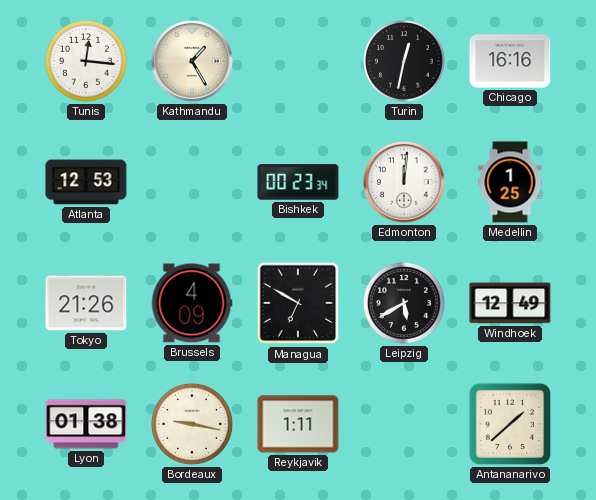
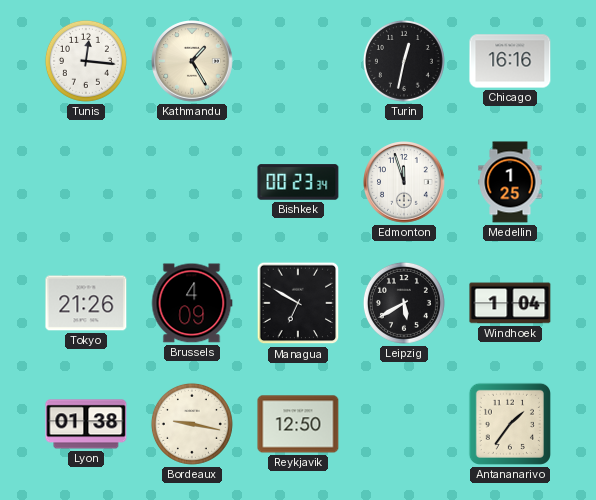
Atlanta: 12:53 -> none (86, 182)
Edmonton: 12:01 -> 11:57 (404, 182)
Windhoek: 12:49 -> 1:04 (510, 303)
Reykjavik: 1:11 -> 12:50 (298, 424)
Antananarivo: 1:38 -> 1:36 (510, 424)
